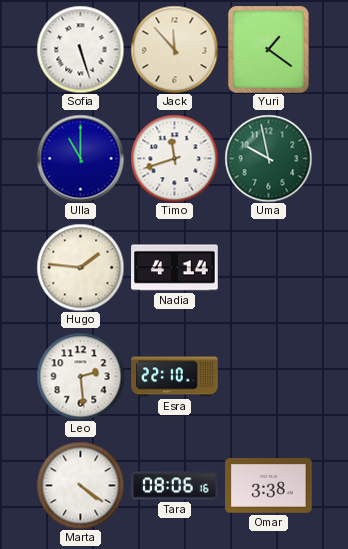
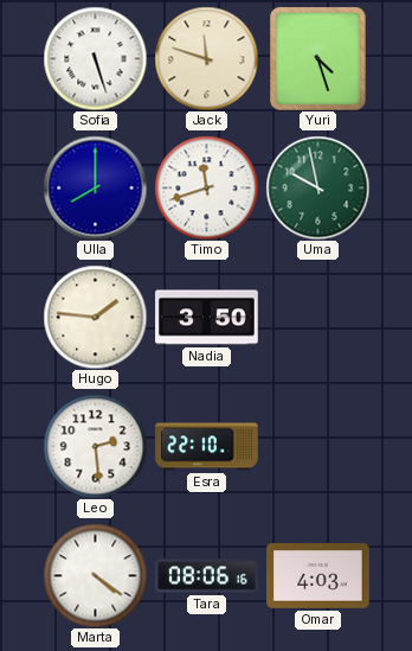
Jack: 11:53 -> 11:48 (206, 58)
Yuri: 1:21 -> 4:27 (318, 59)
Ulla: 11:00 -> 8:00 (95, 187)
Nadia: 4:14 -> 3:50 (207, 318)
Omar: 3:38 -> 4:03 (318, 576)
